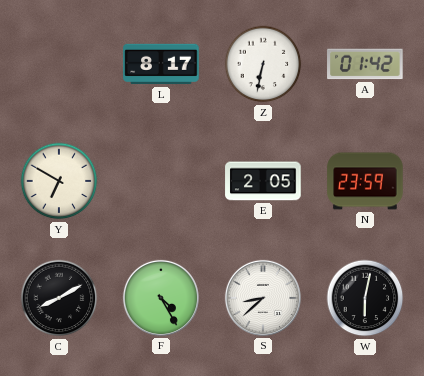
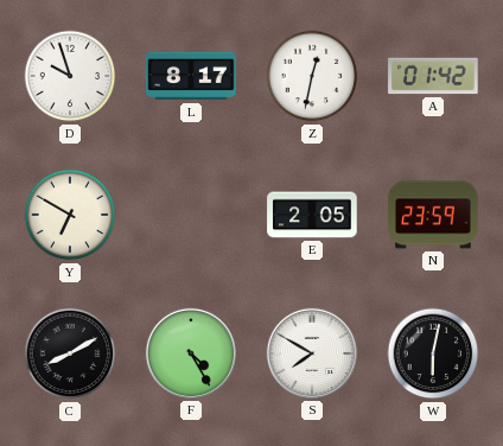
D: none -> 9:57 (70, 76)
Z: 6:32 -> 12:32 (312, 76)
S: 8:38 -> 7:50 (312, 353)
